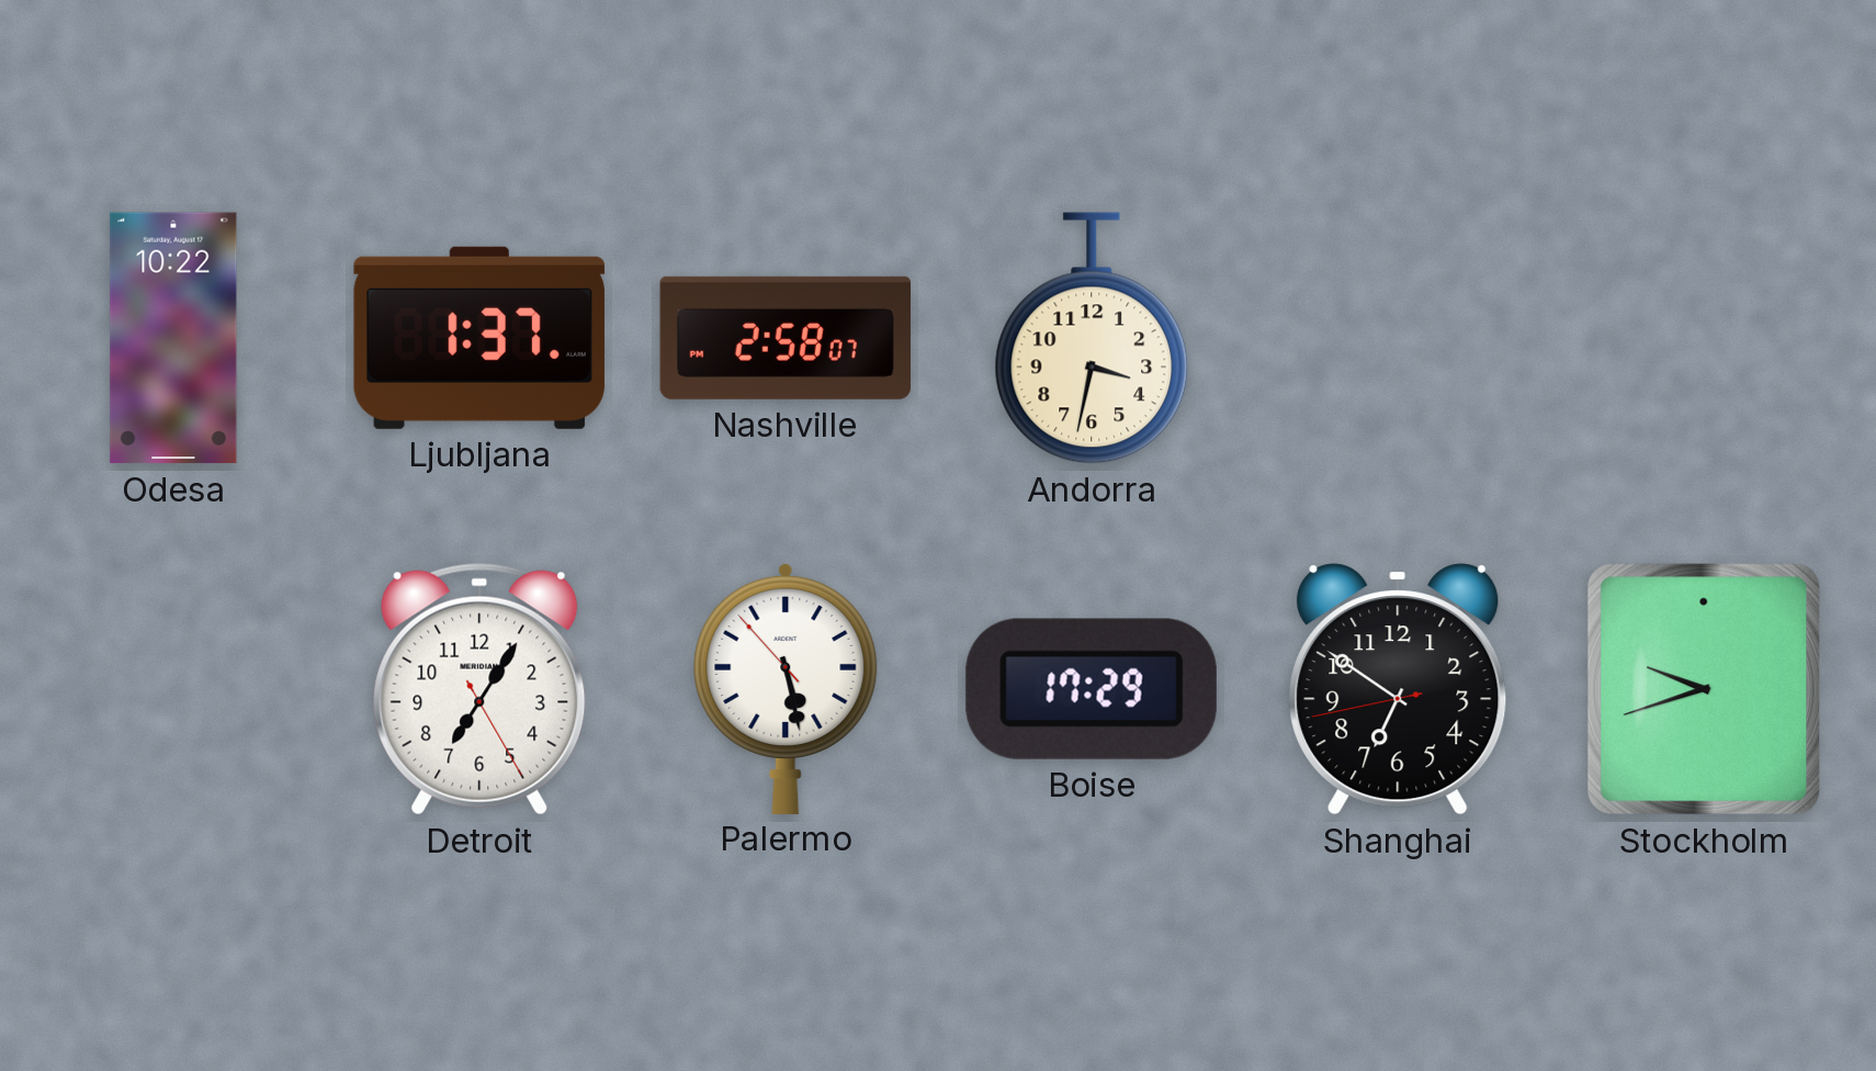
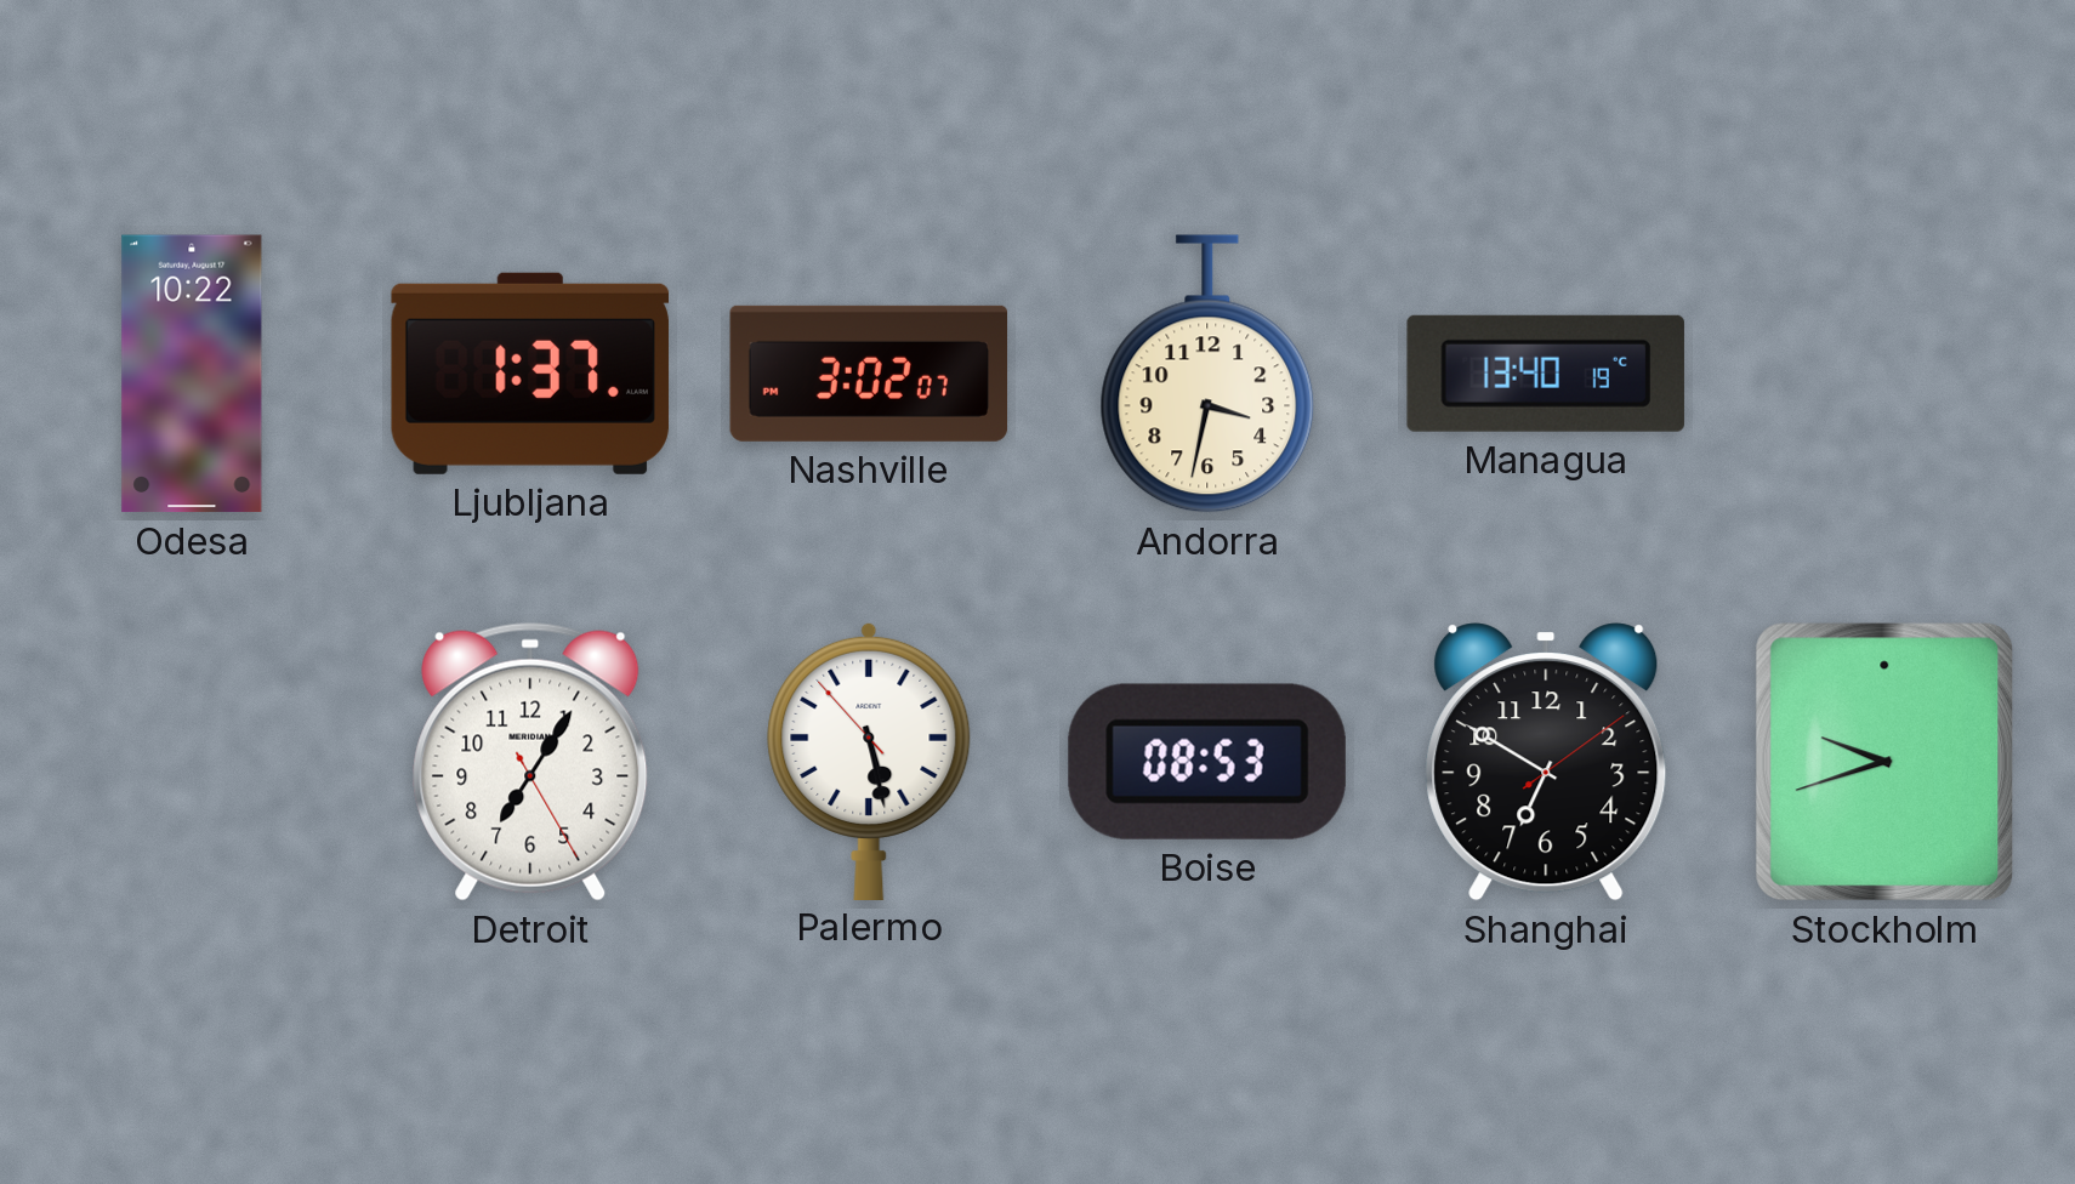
Nashville: 2:58 -> 3:02 (869, 374)
Managua: none -> 13:40 (1546, 374)
Boise: 17:29 -> 08:53 (1207, 762)
Shanghai: 6:50:43 -> 6:50:09 (1546, 762)
